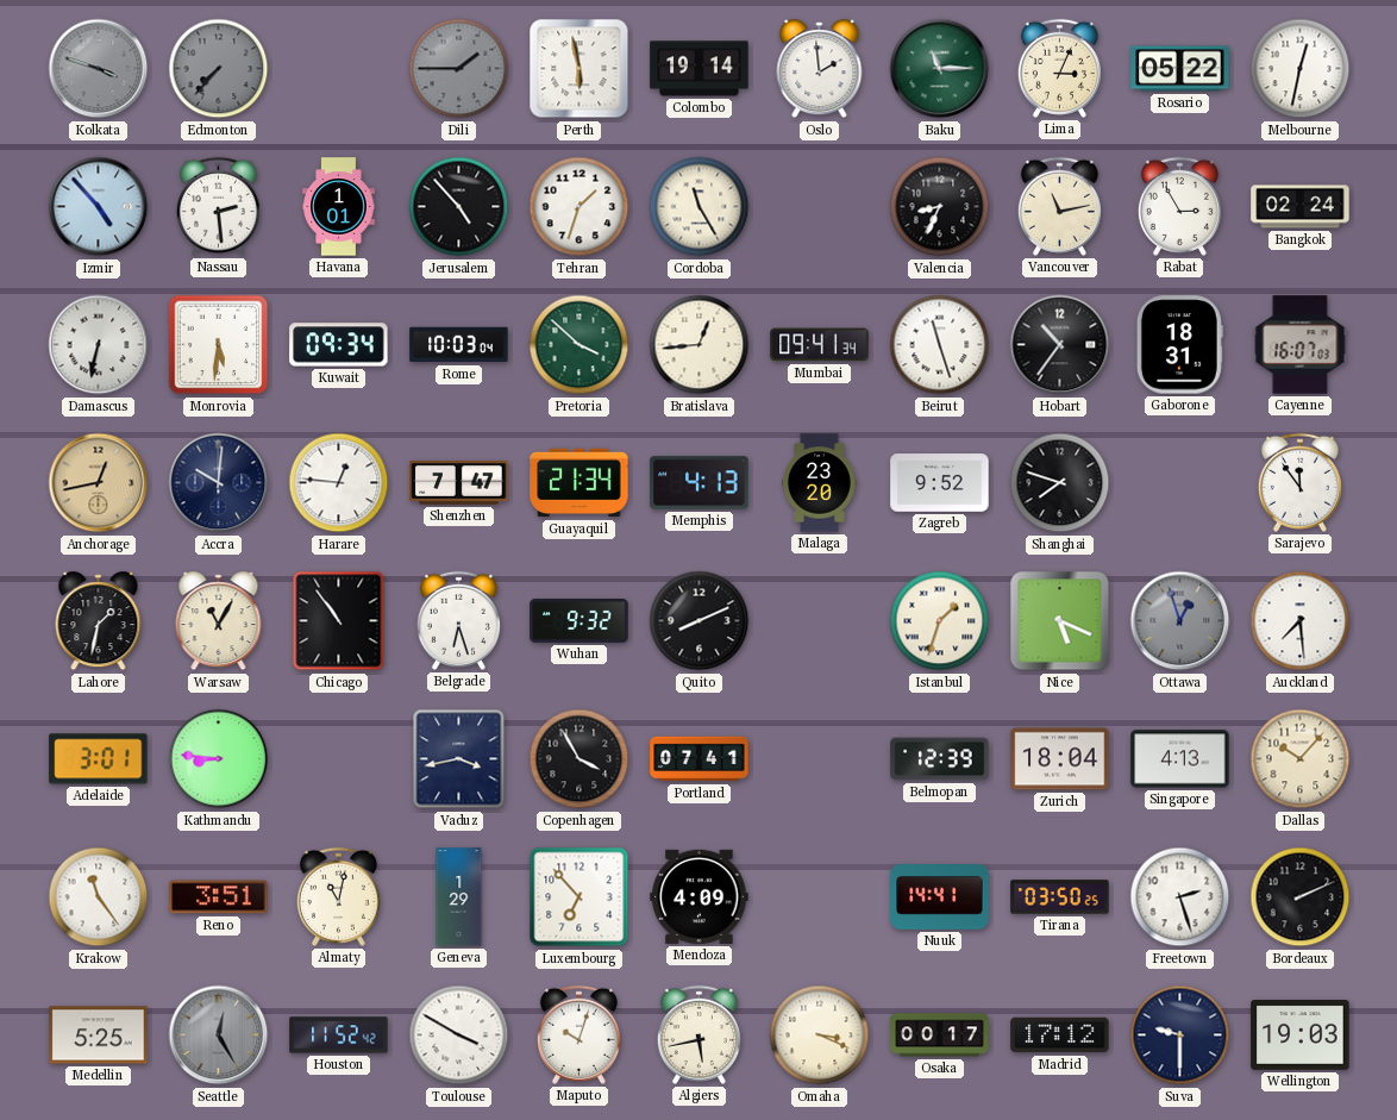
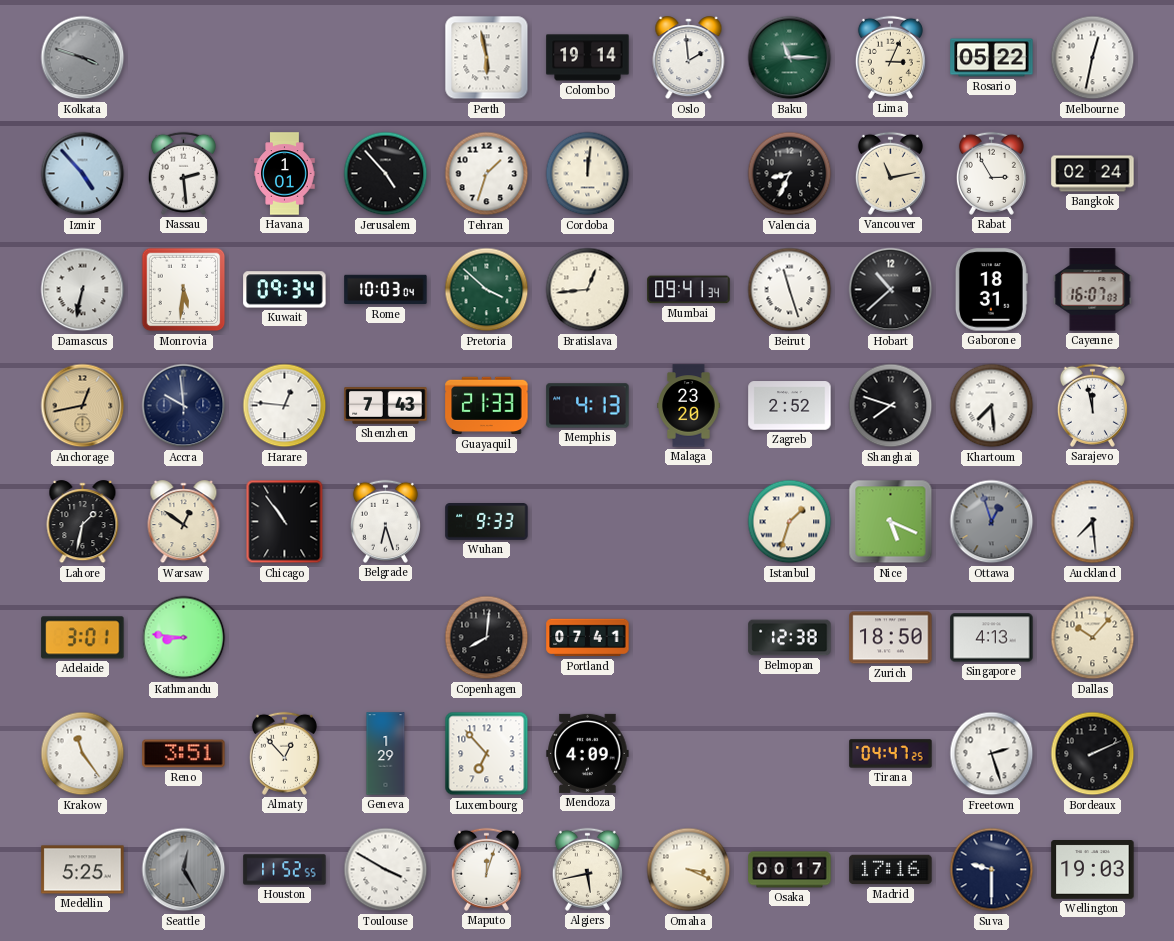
Edmonton: 7:37 -> none (219, 69)
Dili: 1:45 -> none (459, 69)
Cordoba: 11:25 -> 12:01 (588, 174)
Hobart: 10:36 -> 10:38 (891, 290)
Accra: 10:01 -> 9:59 (184, 406)
Shenzhen: 7:47 -> 7:43 (386, 406)
Guayaquil: 21:34 -> 21:33 (487, 406)
Zagreb: 9:52 -> 2:52 (790, 406)
Khartoum: none -> 7:29 (992, 406)
Sarajevo: 11:54 -> 11:58 (1092, 405)
Warsaw: 11:05 -> 12:51 (184, 522)
Wuhan: 9:32 -> 9:33 (487, 522)
Quito: 8:11 -> none (700, 621)
Vaduz: 3:43 -> none (459, 759)
Copenhagen: 3:55 -> 8:01 (487, 638)
Belmopan: 12:39 -> 12:38 (790, 638)
Zurich: 18:04 -> 18:50 (891, 638)
Almaty: 11:02 -> 12:53 (284, 753)
Nuuk: 14:41 -> none (940, 897)
Tirana: 03:50 -> 04:47 (891, 754)
Houston: 11:52:42 -> 11:52:55 (285, 870)
Maputo: 10:03 -> 12:03 (486, 869)
Madrid: 17:12 -> 17:16 (891, 870)
